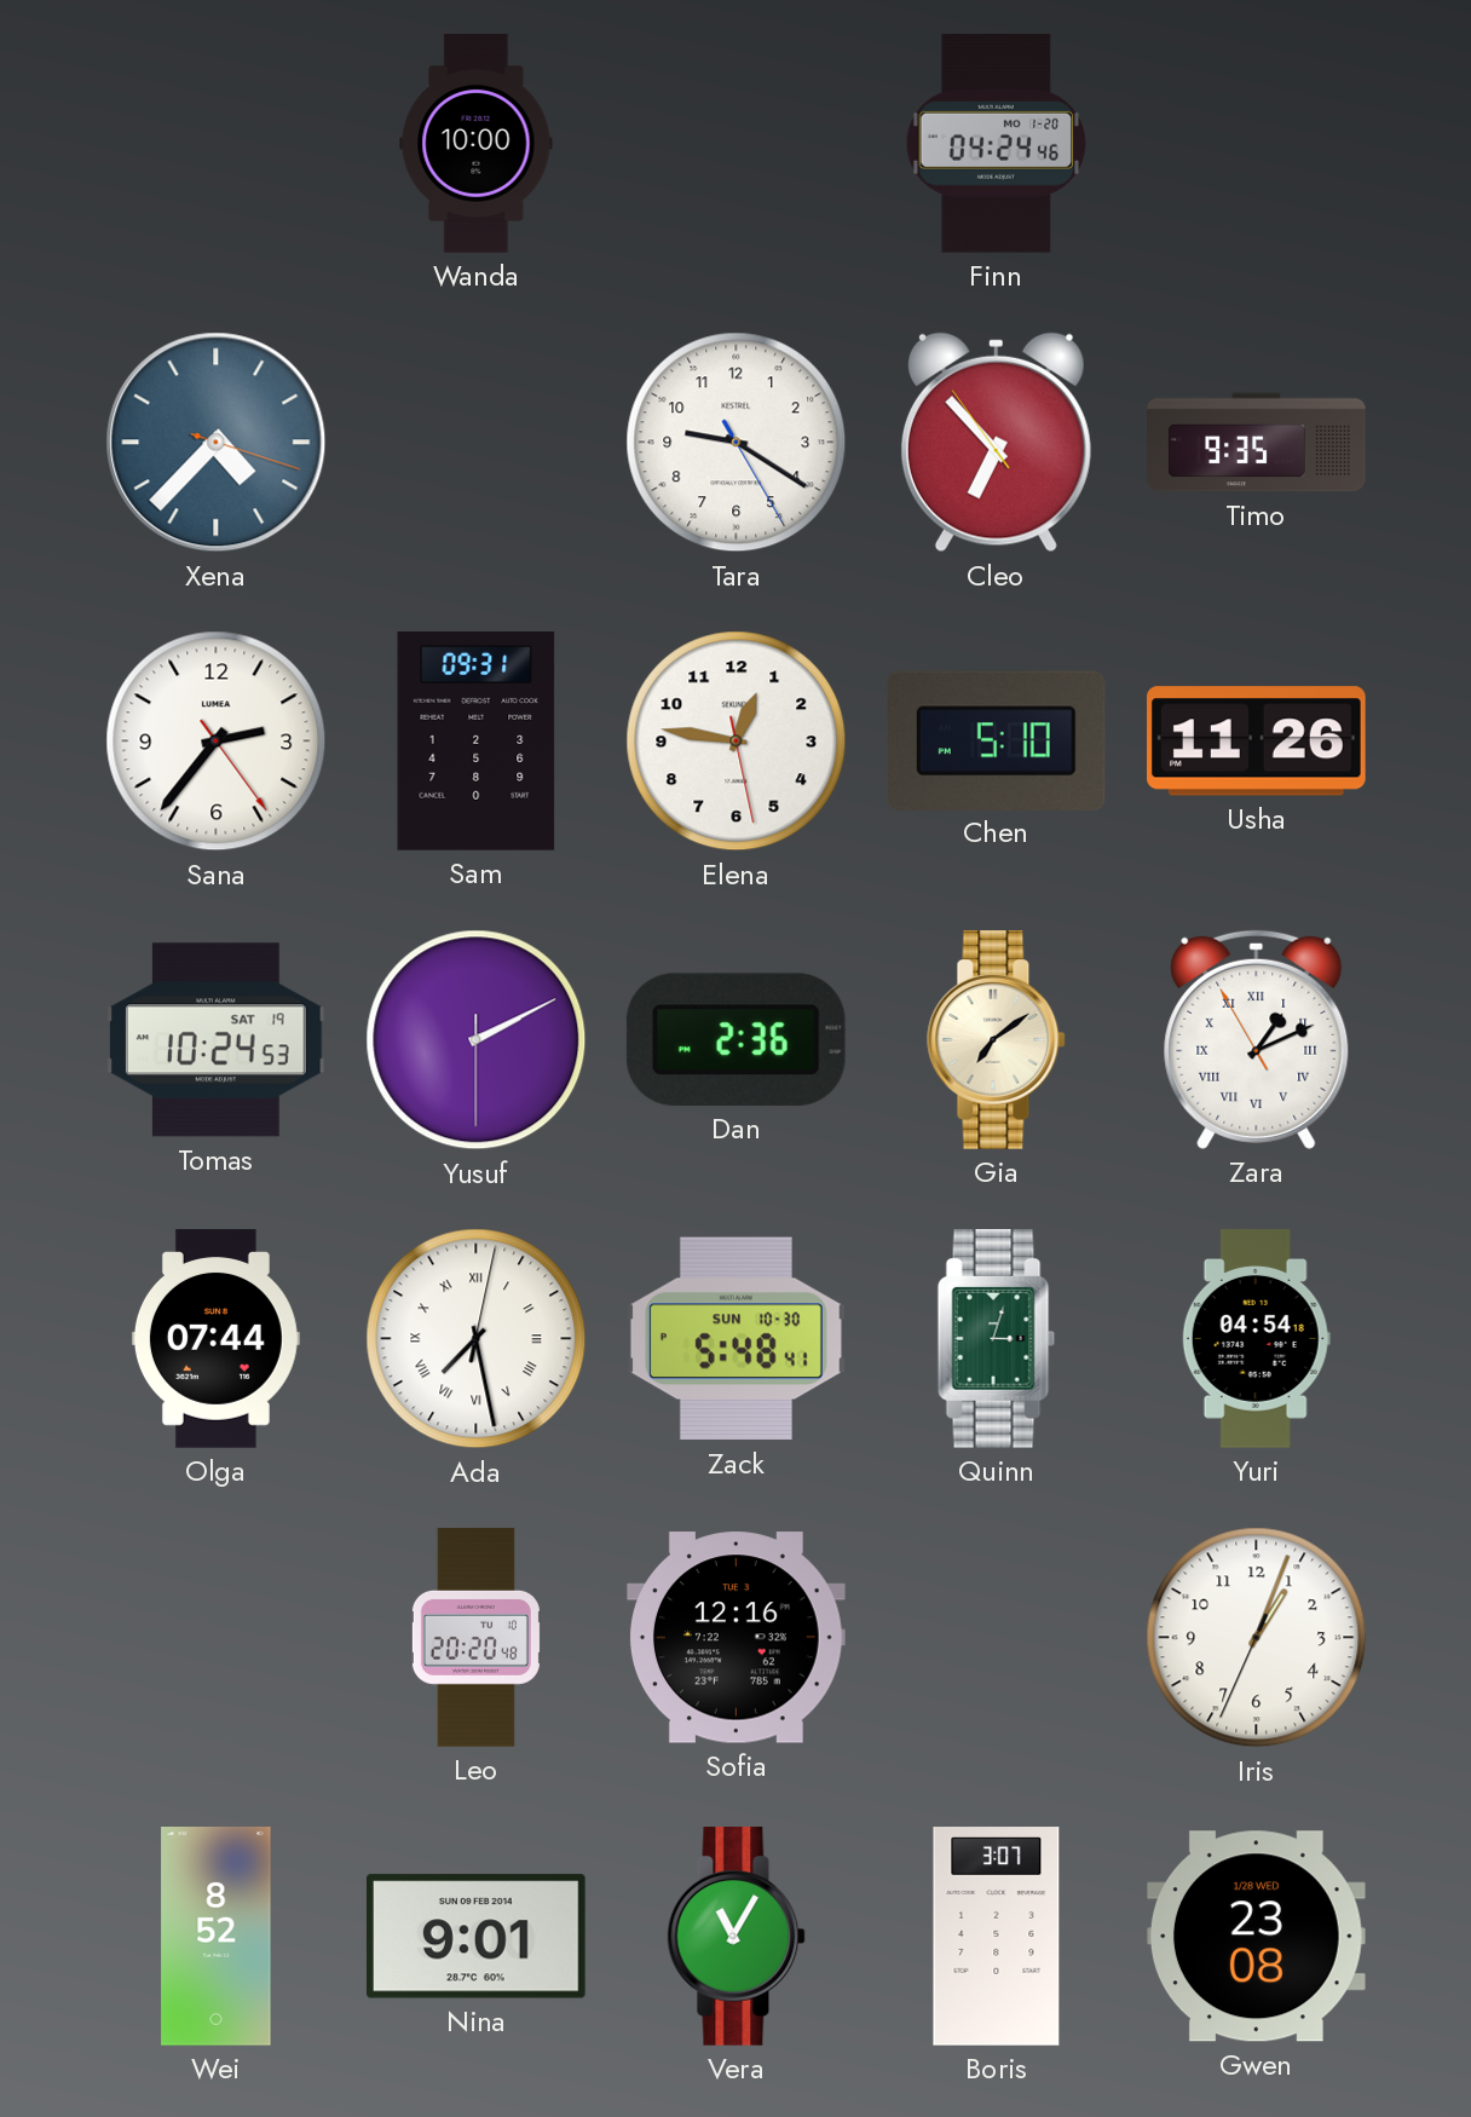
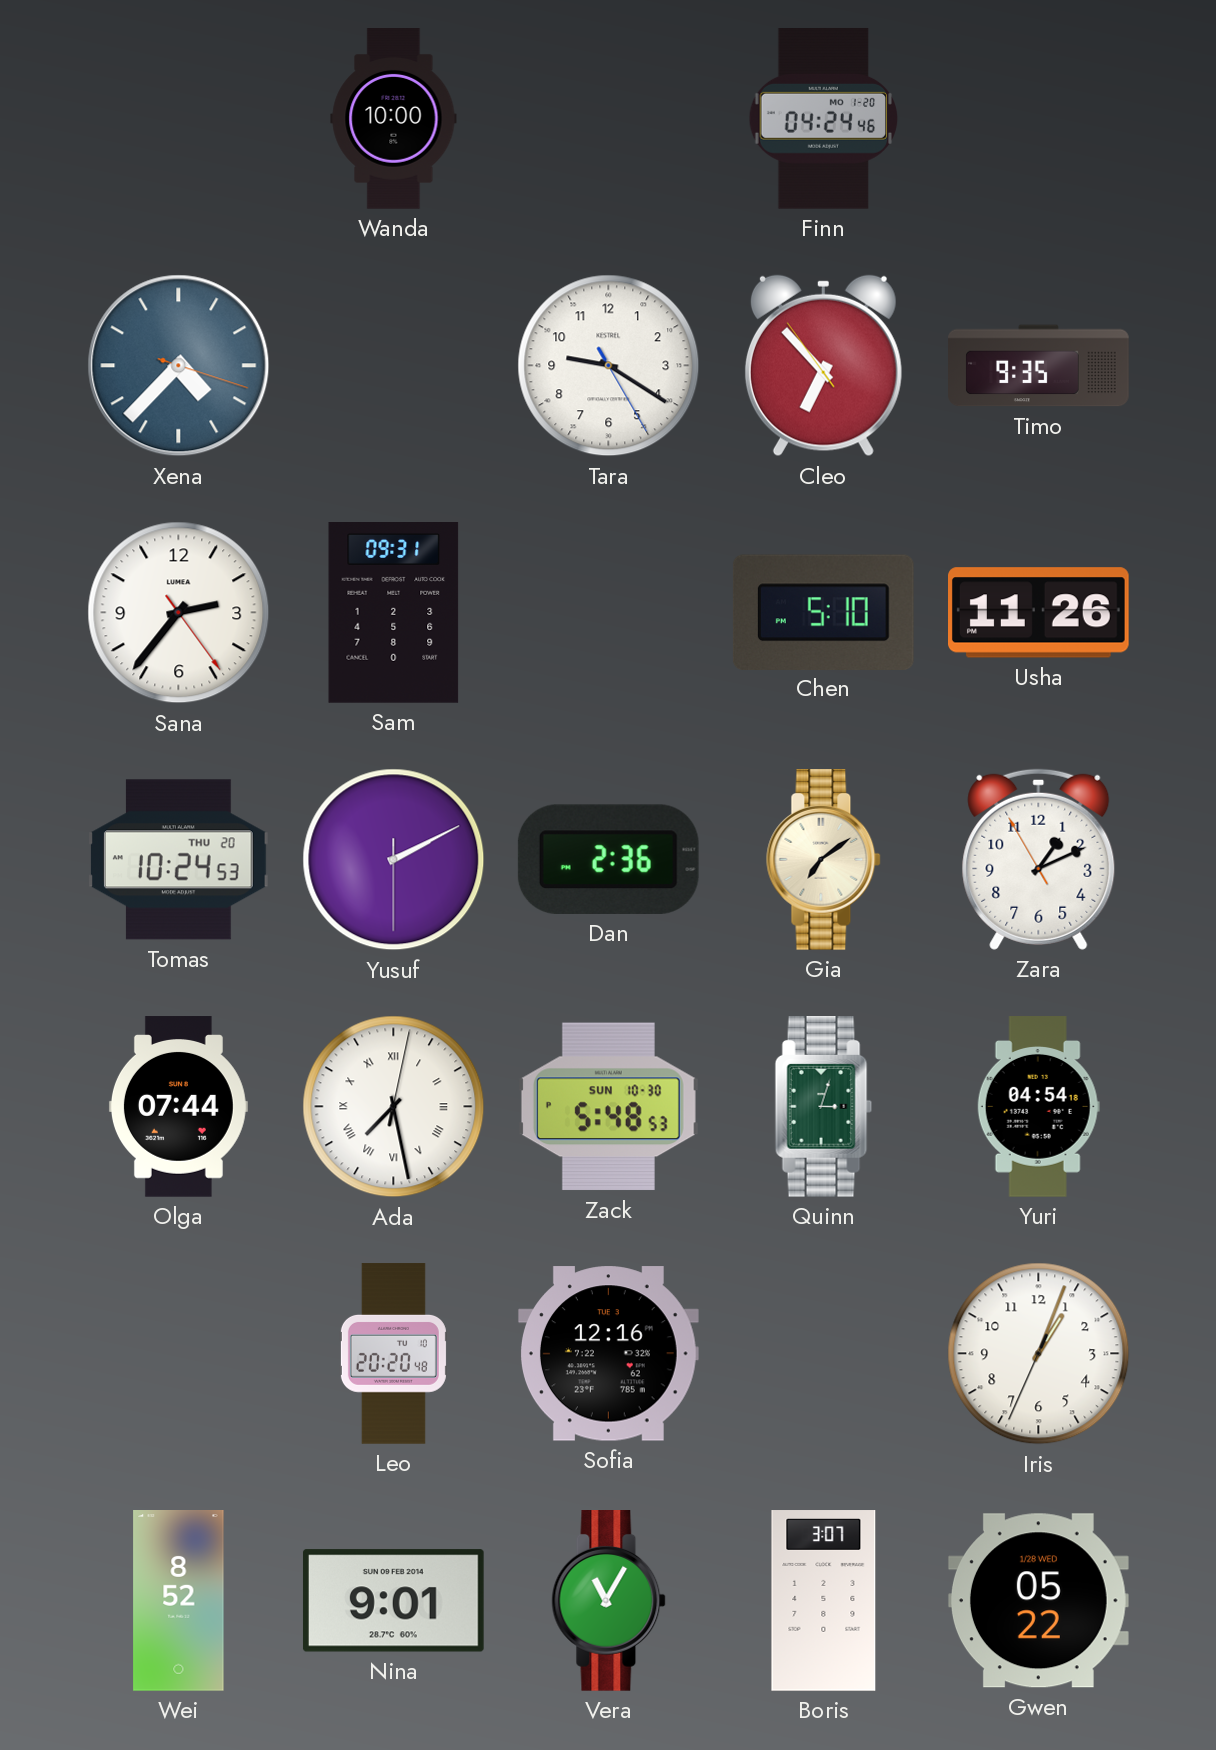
Elena: 12:46 -> none (737, 742)
Tomas date: SAT 19 -> THU 20 (178, 860)
Zara numerals: Roman -> Arabic (1039, 859)
Zack: 5:48:41 -> 5:48:53 (608, 1107)
Gwen: 23:08 -> 05:22 (1038, 1601)
